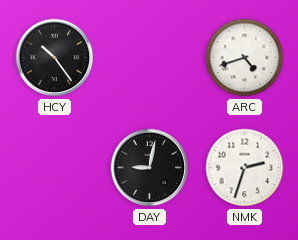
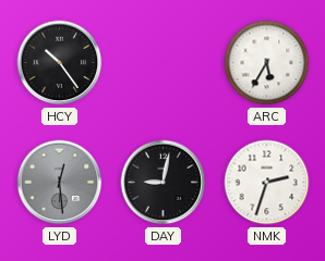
ARC: 4:42 -> 5:35 (267, 63)
LYD: none -> 12:29 (60, 183)
